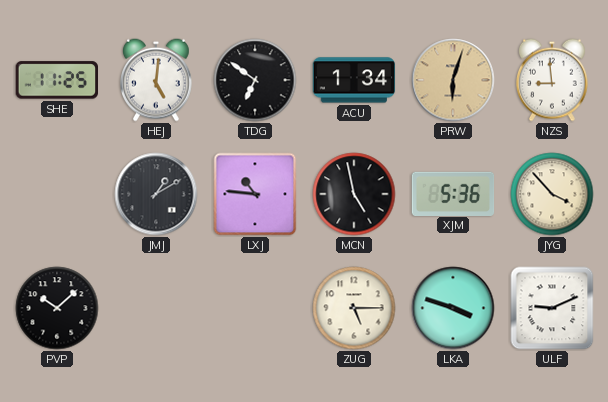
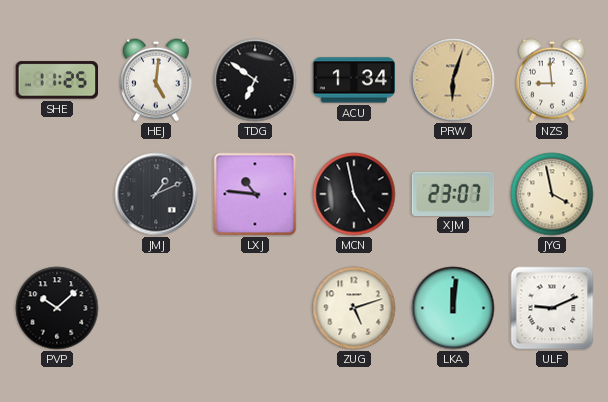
JMJ: 1:10 -> 1:11 (156, 194)
XJM: 5:36 -> 23:07 (453, 193)
JYG: 3:53 -> 3:58 (552, 194)
ZUG: 5:15 -> 5:12 (354, 308)
LKA: 3:48 -> 12:01 (453, 308)
